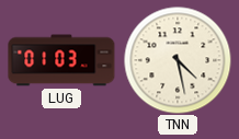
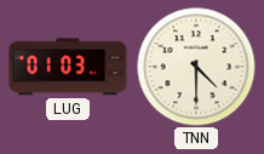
TNN: 4:28 -> 4:30 (196, 67)
